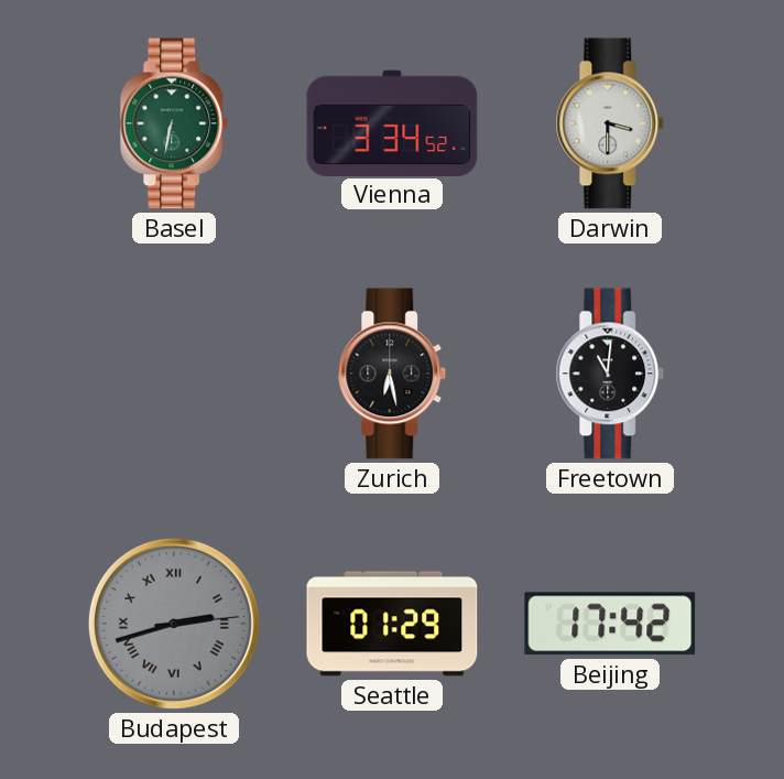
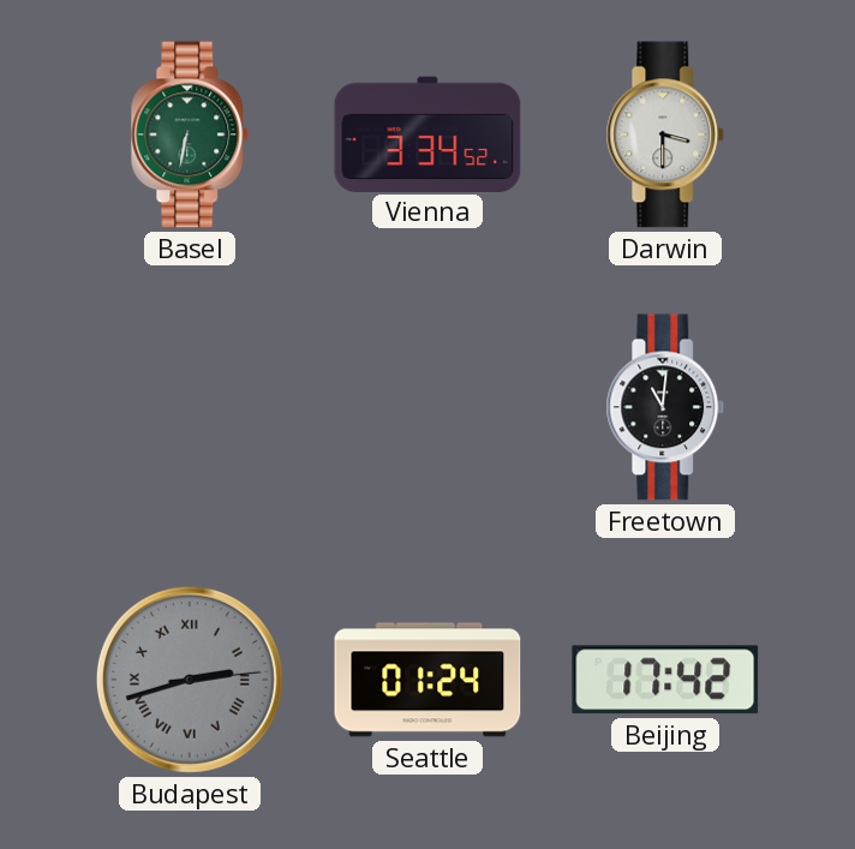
Zurich: 6:28 -> none (392, 374)
Seattle: 01:29 -> 01:24 (427, 680)
